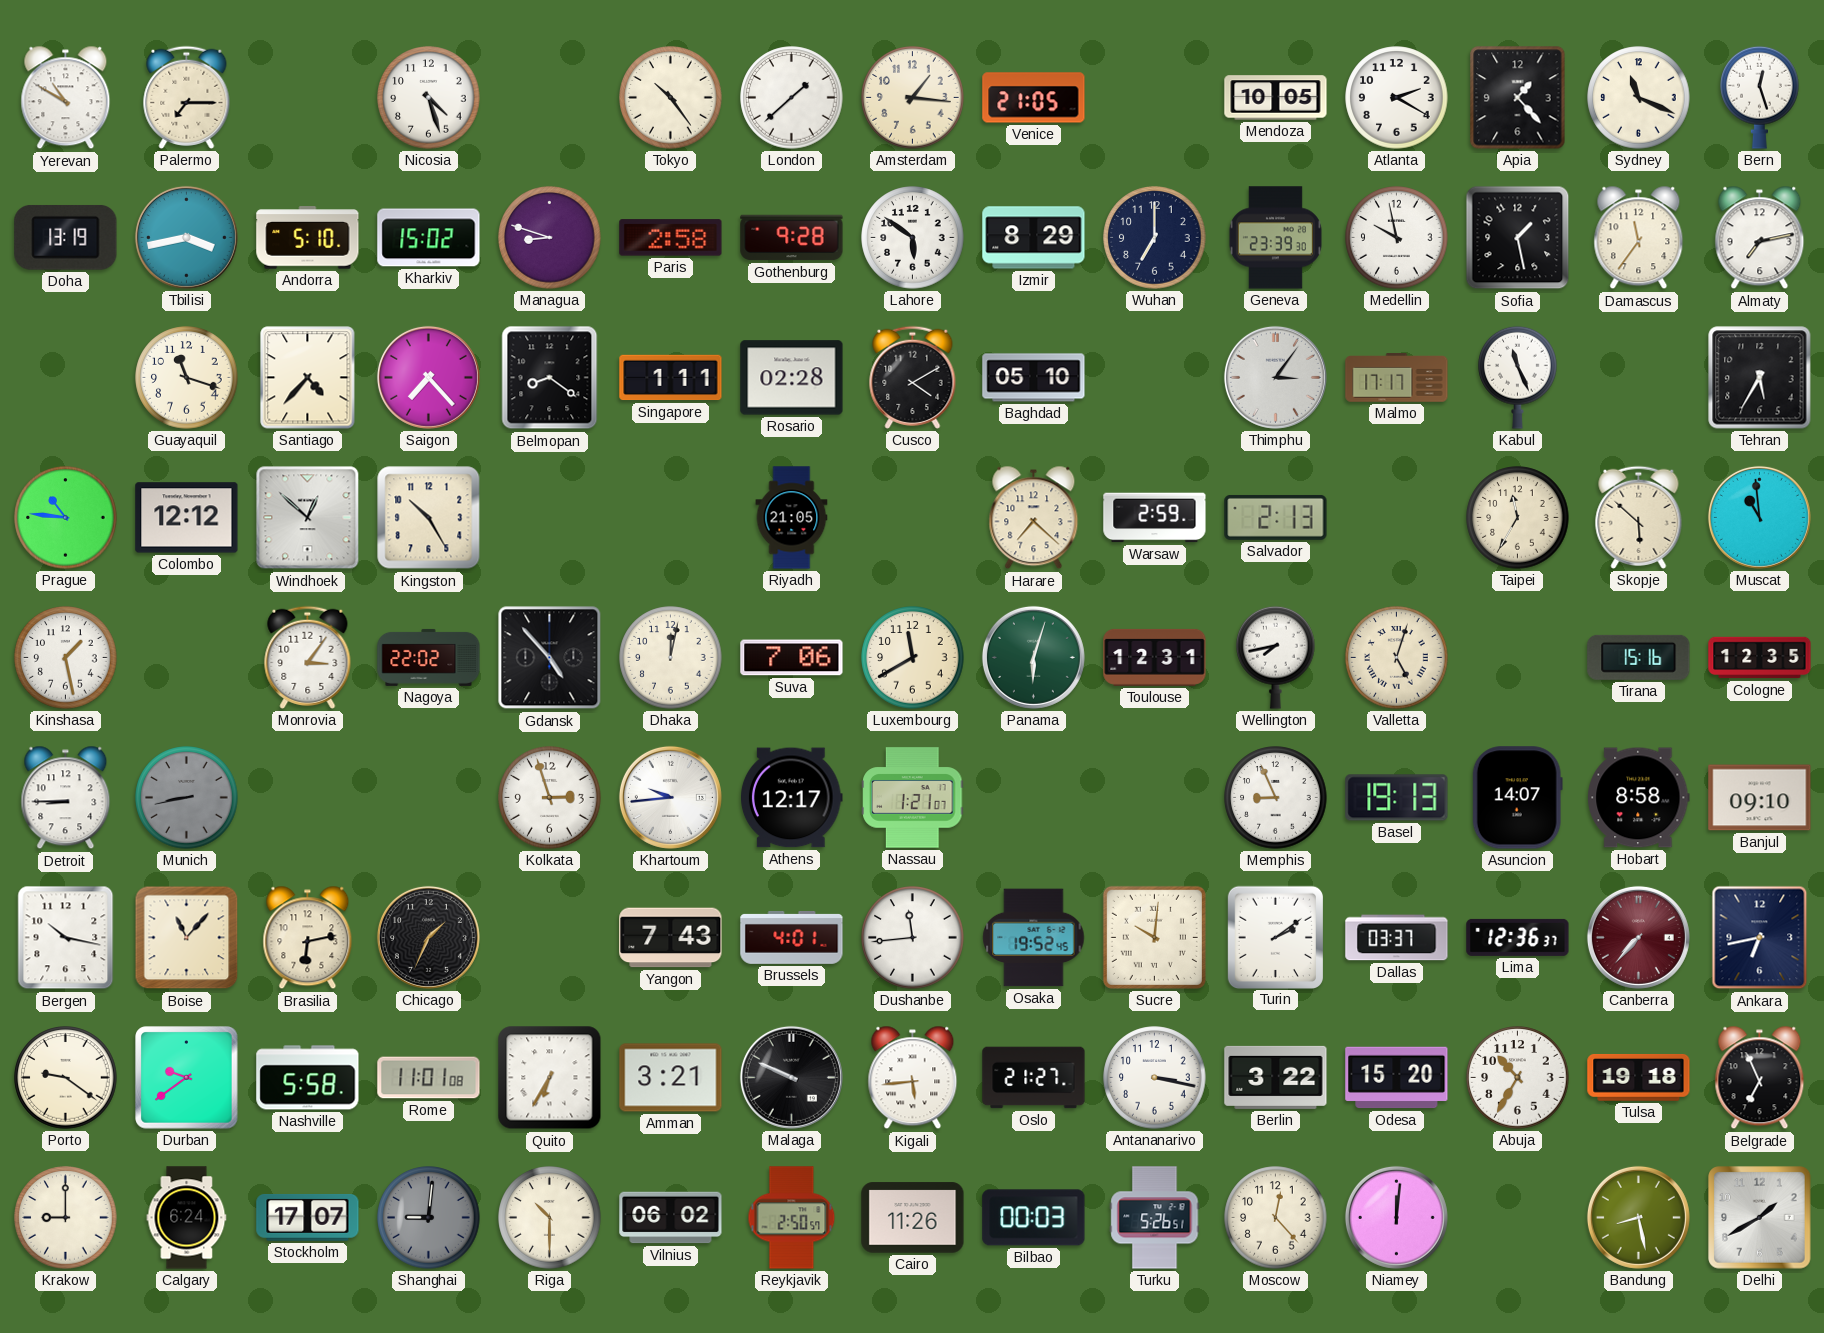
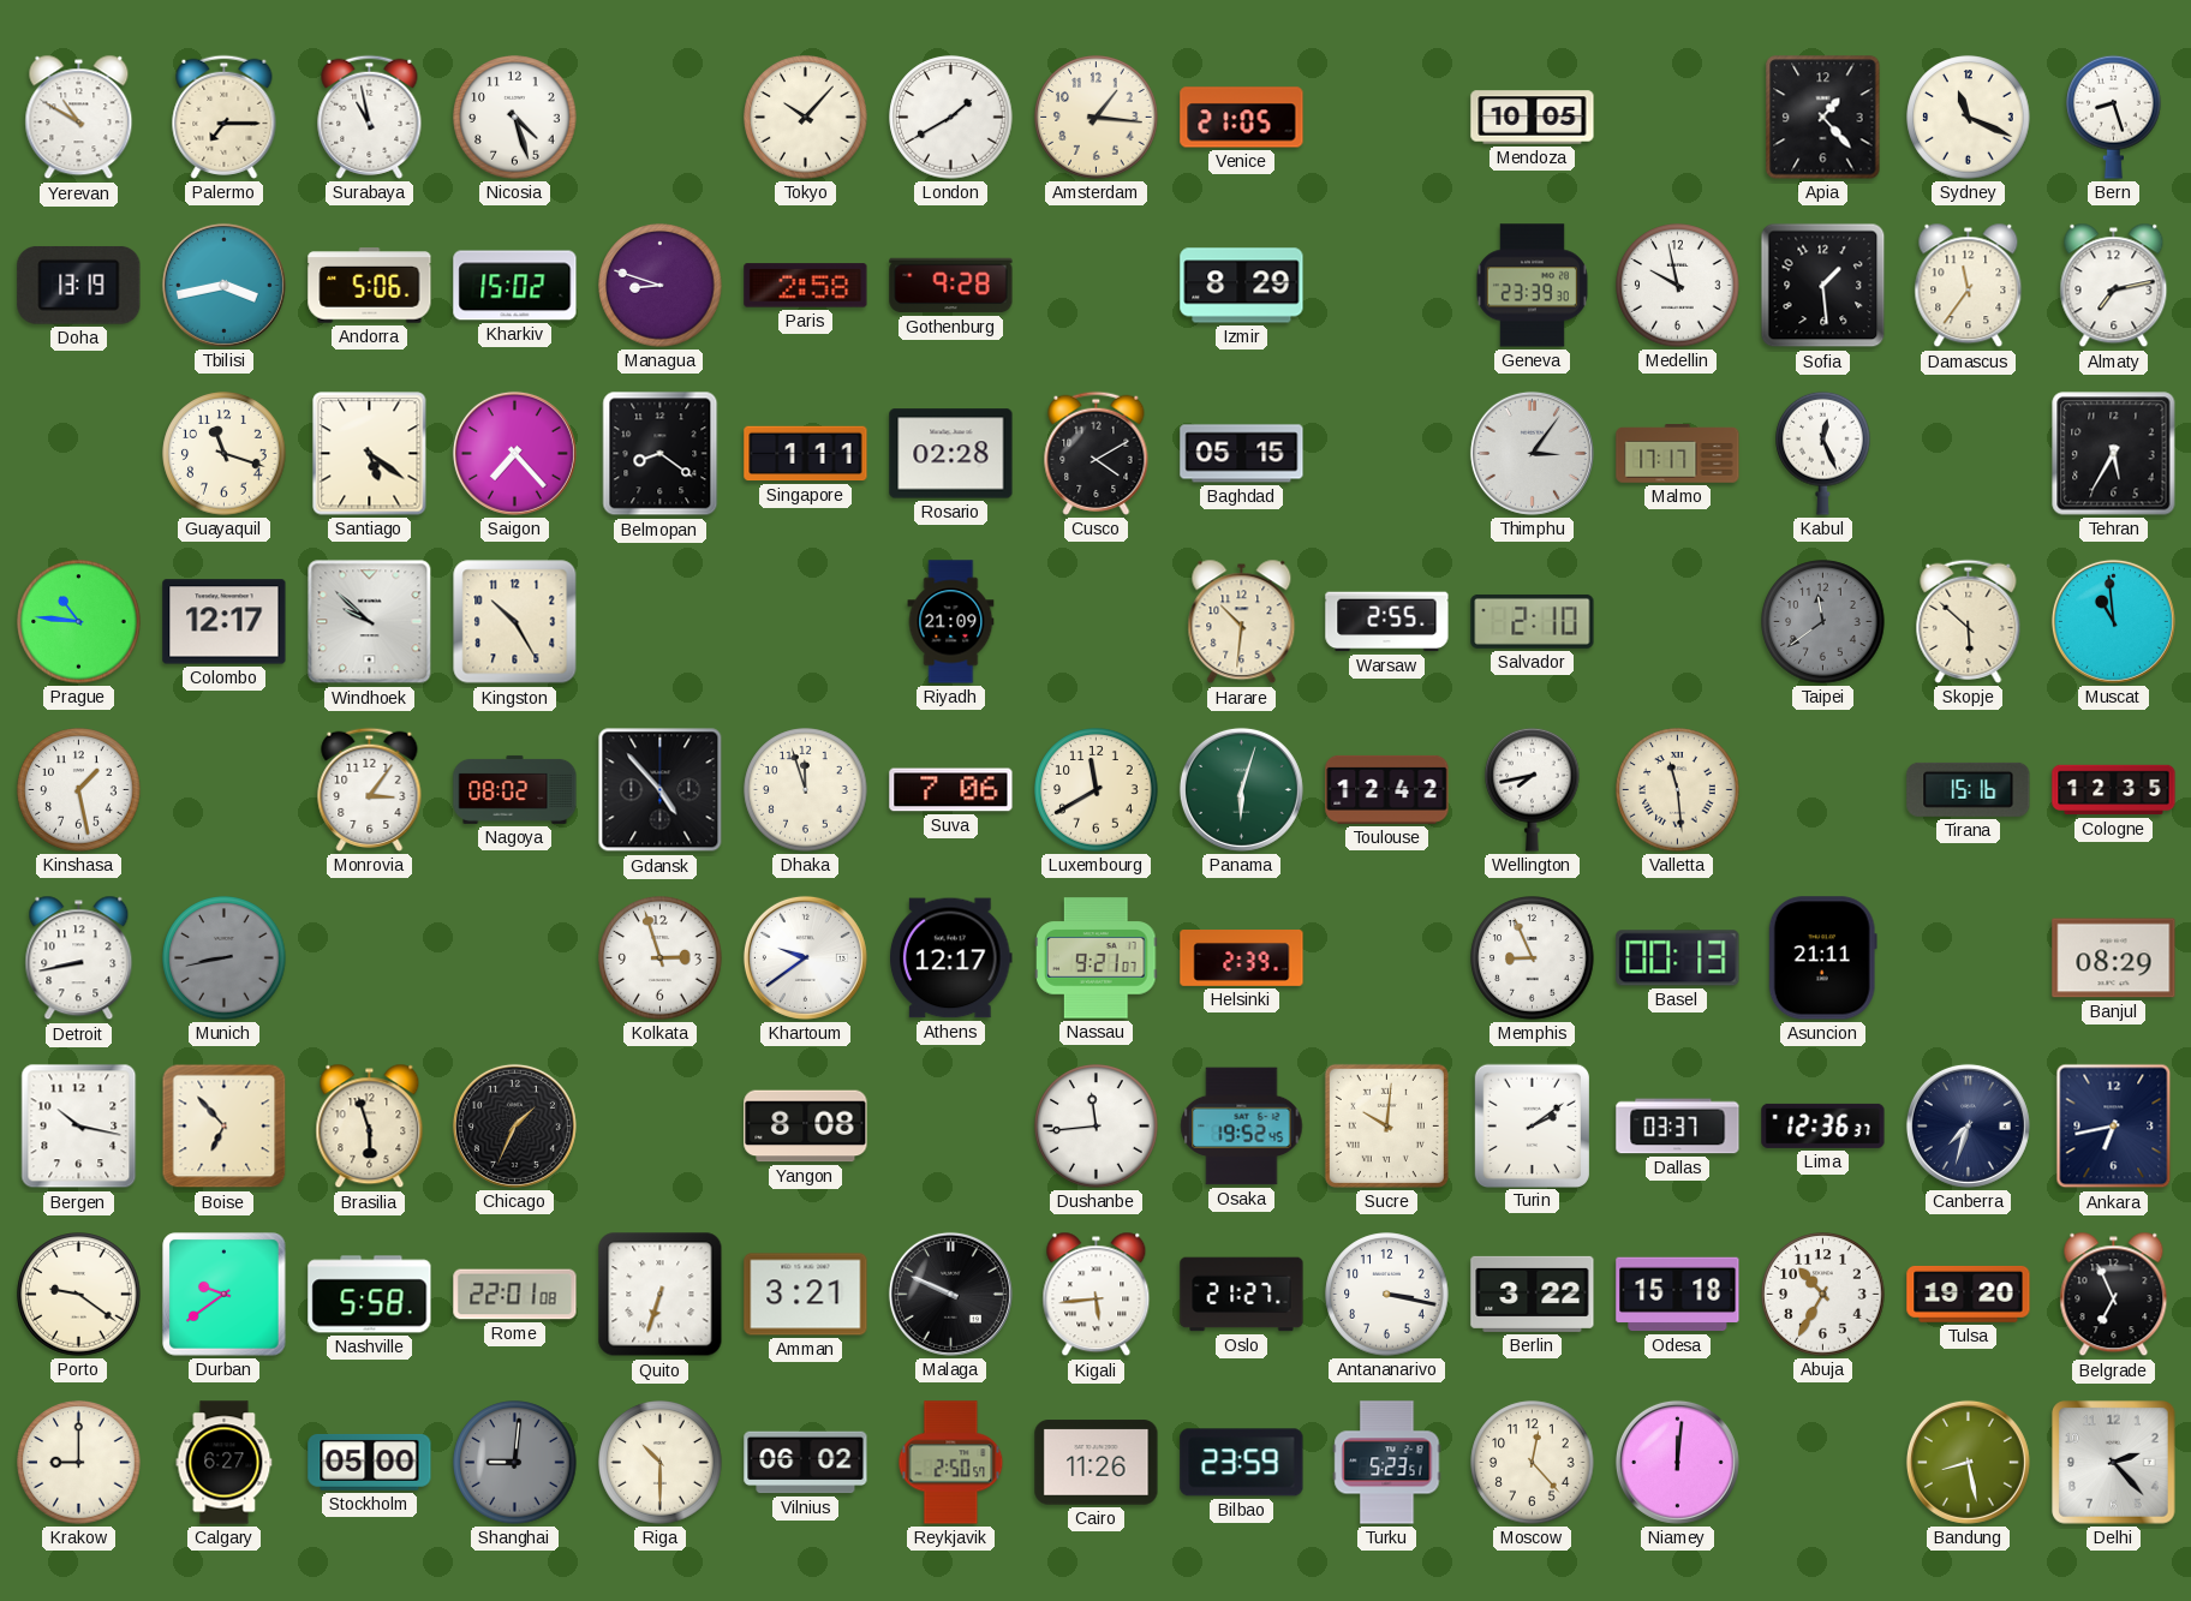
Surabaya: none -> 10:58 (370, 117)
Tokyo: 10:24 -> 10:07 (806, 118)
London: 1:38 -> 1:40 (951, 118)
Atlanta: 2:20 -> none (1397, 98)
Bern: 12:27 -> 8:27 (2114, 117)
Andorra: 5:10 -> 5:06 (370, 286)
Lahore: 5:51 -> none (913, 238)
Wuhan: 7:00 -> none (1155, 238)
Sofia: 1:28 -> 1:29 (1823, 286)
Santiago: 4:37 -> 5:21 (370, 454)
Baghdad: 05:10 -> 05:15 (1242, 454)
Kabul: 11:26 -> 12:26 (1823, 453)
Colombo: 12:12 -> 12:17 (225, 622)
Windhoek: 12:52 -> 9:52 (370, 622)
Riyadh: 21:05 -> 21:09 (951, 622)
Harare: 7:22 -> 10:31 (1242, 622)
Warsaw: 2:59 -> 2:55 (1387, 622)
Salvador: 2:13 -> 2:10 (1533, 621)
Taipei: 11:35 -> 11:39 (1823, 622)
Taipei dial: cream -> grey (1823, 622)
Nagoya: 22:02 -> 08:02 (515, 789)
Dhaka: 12:02 -> 11:57 (806, 790)
Toulouse: 12:31 -> 12:42 (1387, 789)
Valletta: 5:03 -> 11:29 (1678, 790)
Detroit: 8:45 -> 8:43 (79, 958)
Khartoum: 9:44 -> 9:39 (805, 957)
Nassau: 1:21 -> 9:21 (1097, 958)
Helsinki: none -> 2:39 (1242, 958)
Basel: 19:13 -> 00:13 (1678, 958)
Asuncion: 14:07 -> 21:11 (1822, 958)
Hobart: 8:58 -> none (1639, 798)
Banjul: 09:10 -> 08:29 (2114, 958)
Boise: 11:07 -> 6:53 (225, 1127)
Brasilia: 6:13 -> 5:57 (370, 1127)
Yangon: 7:43 -> 8:08 (806, 1127)
Brussels: 4:01 -> none (792, 937)
Canberra: 7:37 -> 7:33 (1968, 1125)
Canberra dial: burgundy -> navy (1968, 1125)
Rome: 11:01 -> 22:01 (515, 1295)
Quito: 6:35 -> 6:33 (661, 1295)
Odesa: 15:20 -> 15:18 (1678, 1295)
Tulsa: 19:18 -> 19:20 (1969, 1295)
Calgary: 6:24 -> 6:27 (225, 1463)
Stockholm: 17:07 -> 05:00 (370, 1462)
Bilbao: 00:03 -> 23:59 (1242, 1463)
Turku: 5:26 -> 5:23 (1387, 1463)
Delhi: 1:40 -> 2:23 (2114, 1463)
